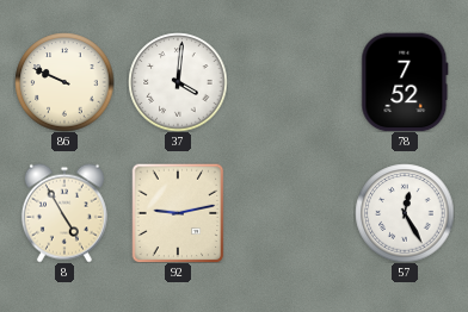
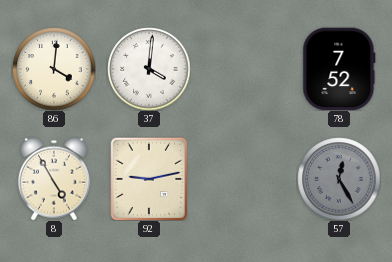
86: 9:49 -> 4:01 (54, 69)
57 dial: white -> grey (339, 179)
